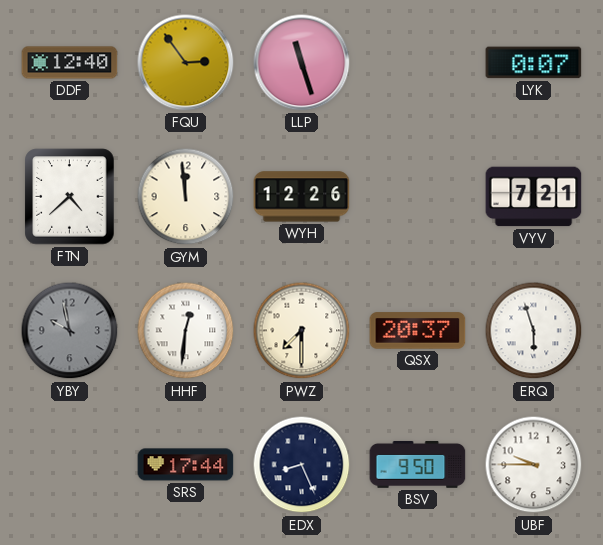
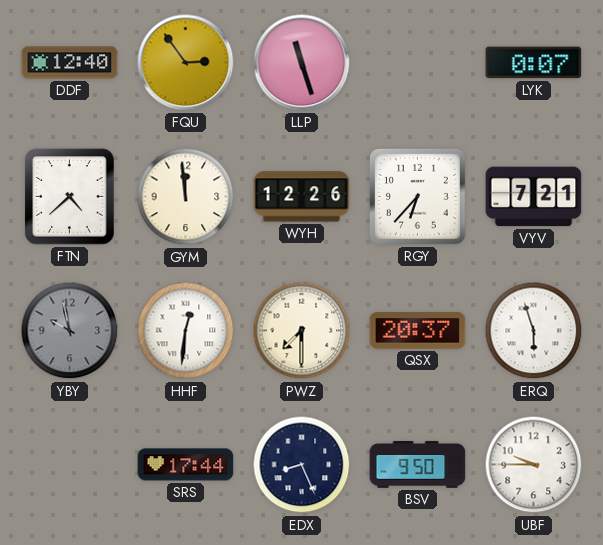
RGY: none -> 6:37 (417, 196)
